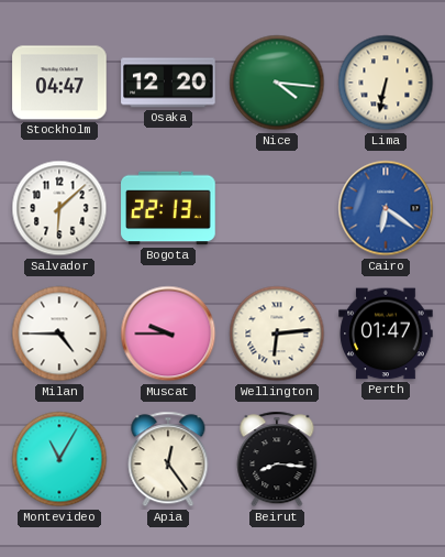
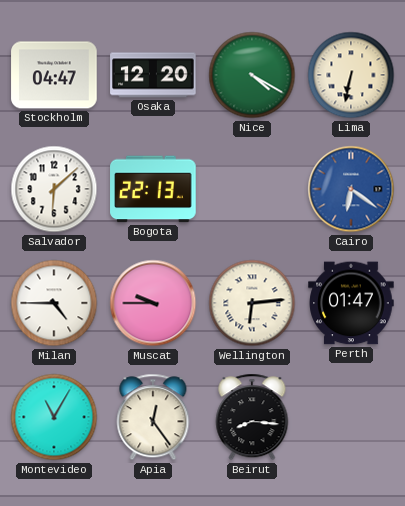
Nice: 4:16 -> 4:20 (252, 75)
